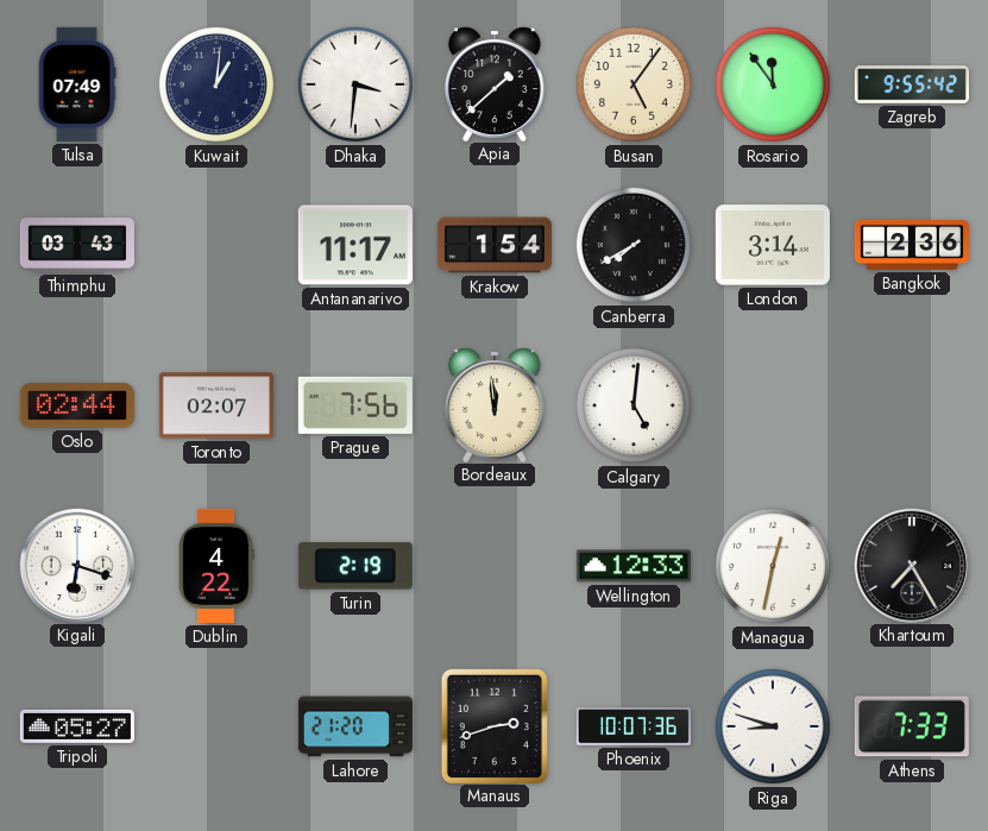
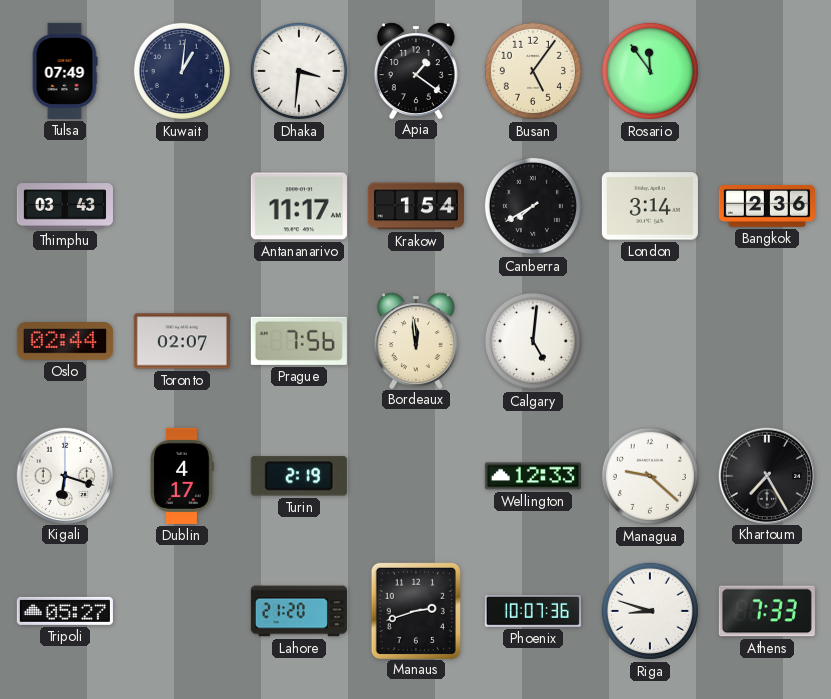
Apia: 1:38 -> 1:21 (416, 70)
Zagreb: 9:55 -> none (912, 84)
Dublin: 4:22 -> 4:17 (182, 476)
Managua: 12:32 -> 9:22 (650, 476)
